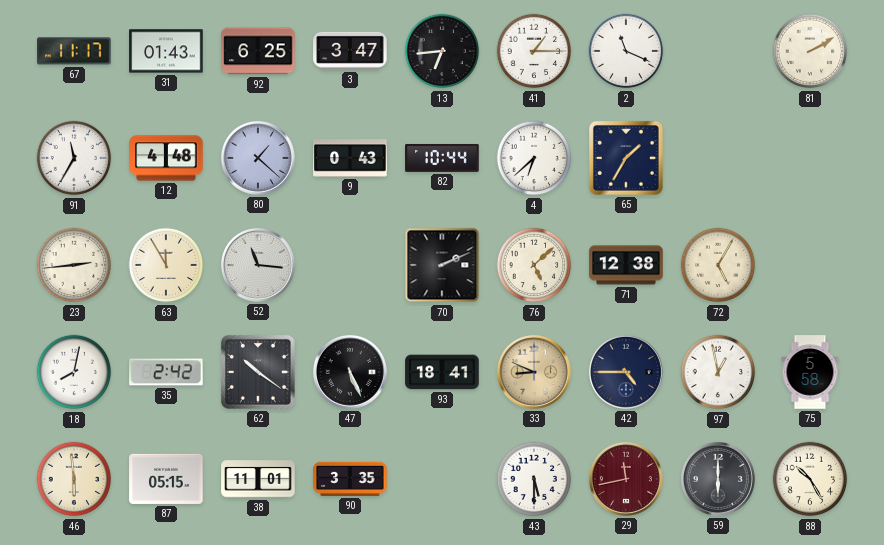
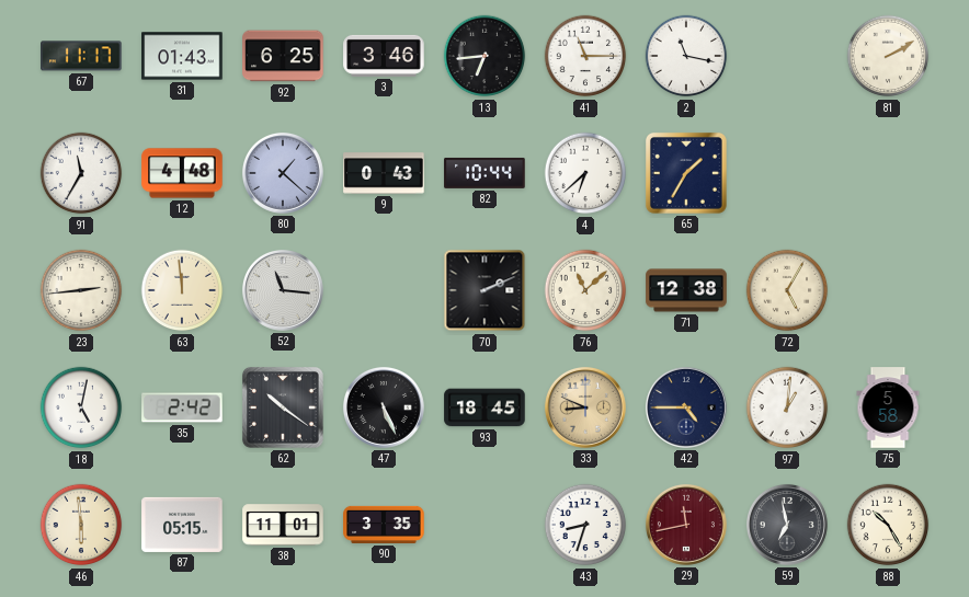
3: 3:47 -> 3:46 (384, 56)
41: 1:15 -> 11:15 (585, 56)
2: 11:19 -> 11:17 (686, 56)
63: 11:55 -> 11:59 (182, 290)
76: 5:08 -> 11:08 (585, 290)
18: 8:02 -> 5:02 (81, 407)
93: 18:41 -> 18:45 (485, 407)
97: 12:58 -> 1:01 (787, 407)
43: 5:30 -> 8:33 (585, 525)
59: 6:00 -> 6:58 (787, 525)
